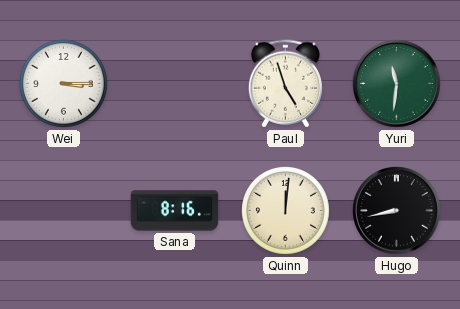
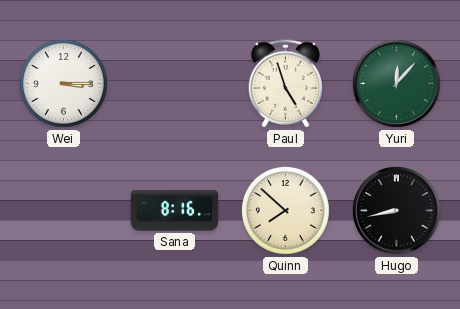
Yuri: 11:31 -> 12:07 (397, 84)
Quinn: 12:01 -> 7:52 (286, 211)
